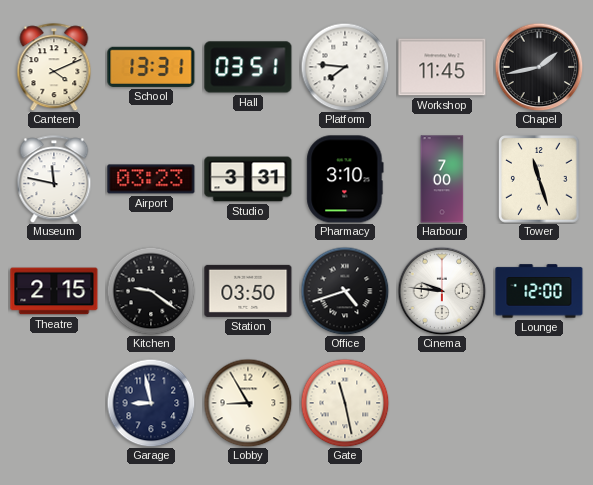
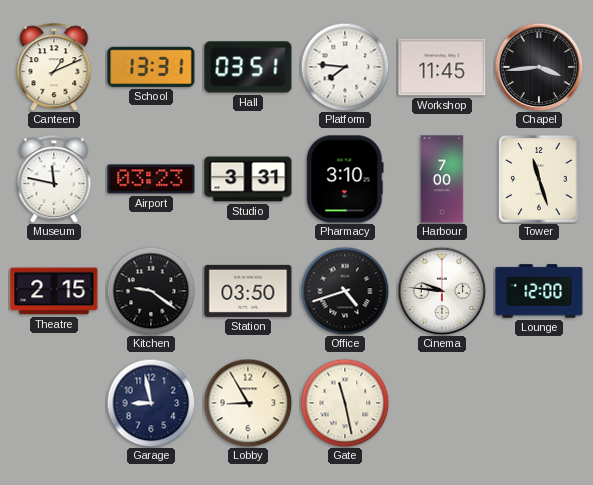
Canteen: 4:11 -> 1:11 (54, 67)
Chapel: 1:43 -> 3:44 (539, 67)
